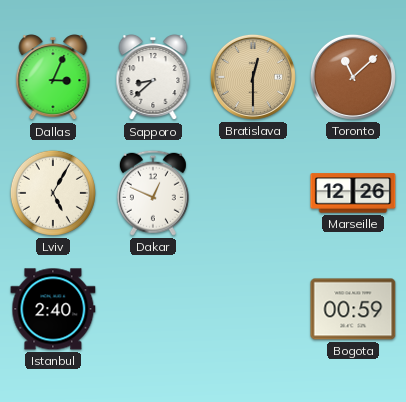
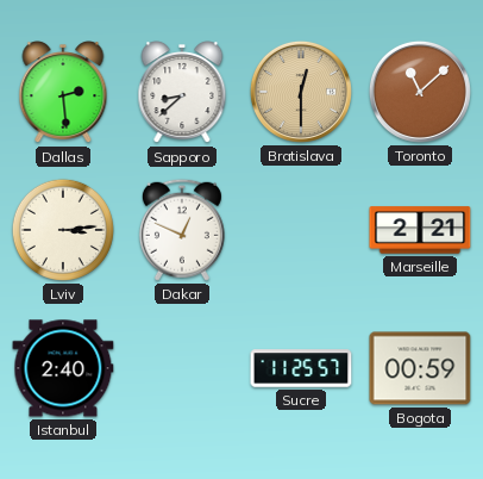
Dallas: 3:04 -> 2:29 (63, 93)
Lviv: 5:05 -> 3:14 (63, 230)
Marseille: 12:26 -> 2:21 (420, 230)
Sucre: none -> 11:25 (301, 368)
